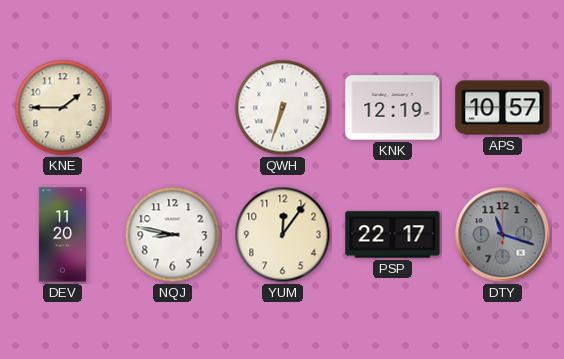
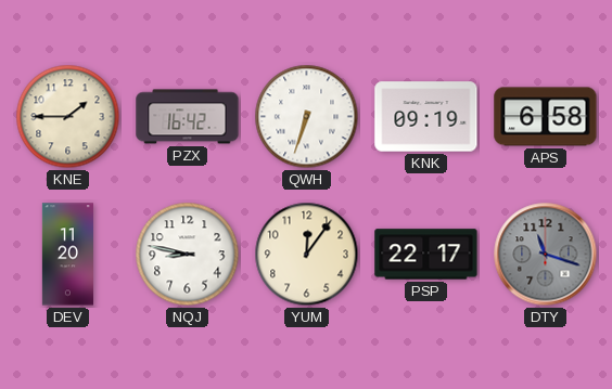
PZX: none -> 16:42 (188, 117)
KNK: 12:19 -> 09:19 (426, 117)
APS: 10:57 -> 6:58 (546, 117)
